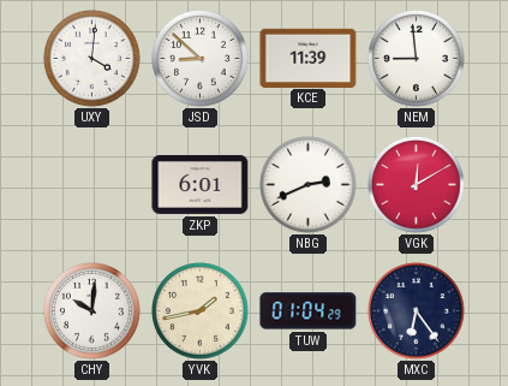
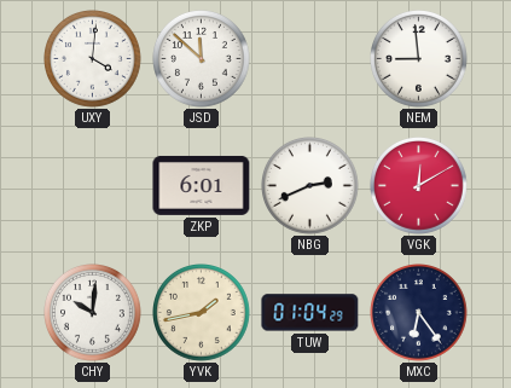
JSD: 8:52 -> 11:52 (202, 59)
KCE: 11:39 -> none (309, 58)
